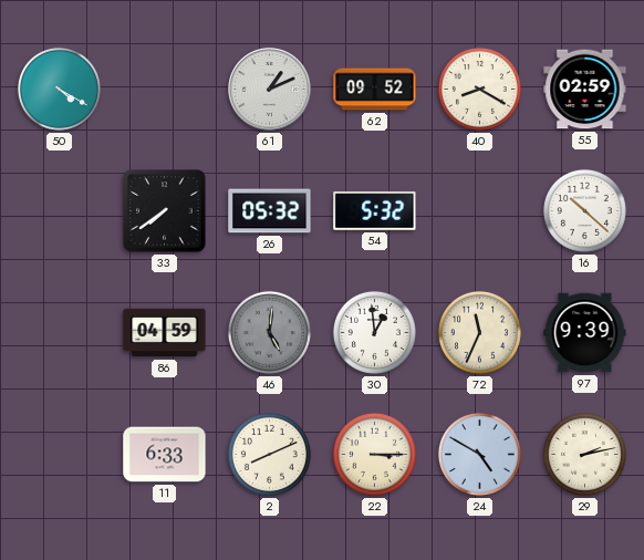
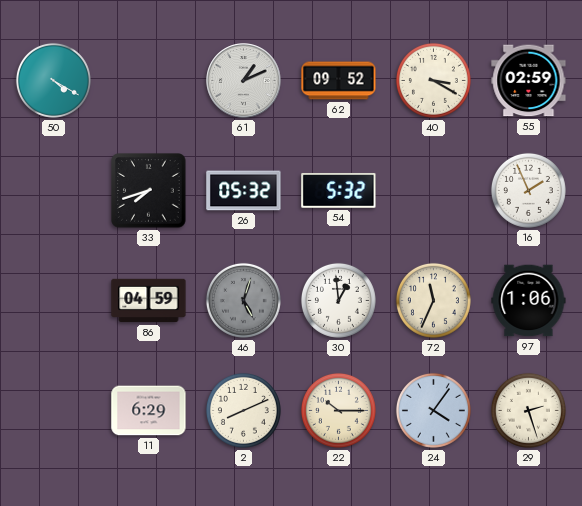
40: 8:20 -> 3:20 (433, 80)
33: 7:39 -> 7:42 (149, 191)
16: 10:22 -> 1:56 (528, 190)
46: 5:01 -> 5:03 (243, 300)
97: 9:39 -> 1:06 (529, 301)
11: 6:33 -> 6:29 (149, 411)
22: 3:15 -> 10:15 (338, 410)
24: 4:50 -> 4:06 (433, 410)
29: 2:13 -> 2:27 (528, 410)
